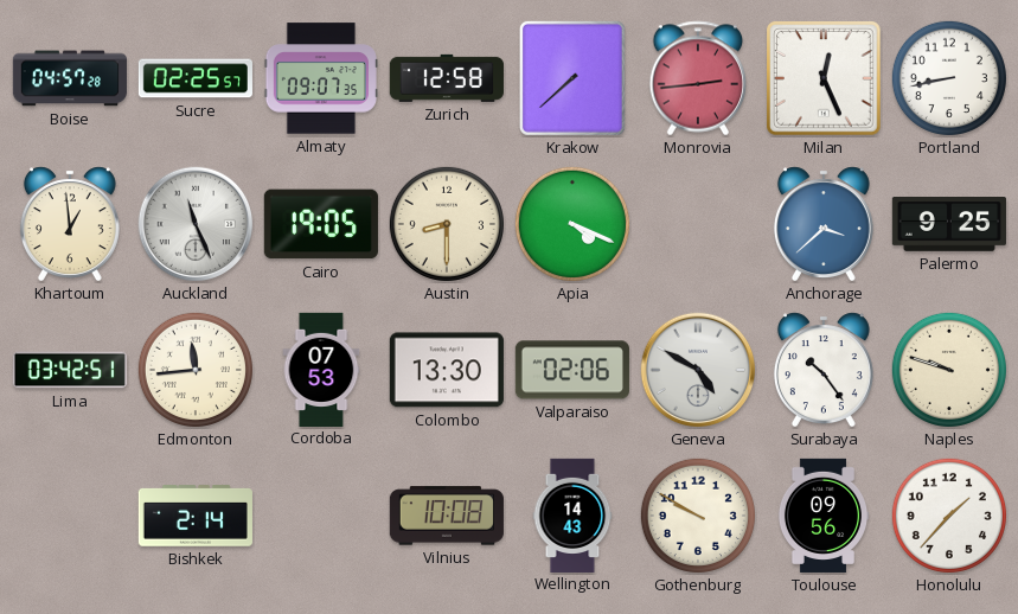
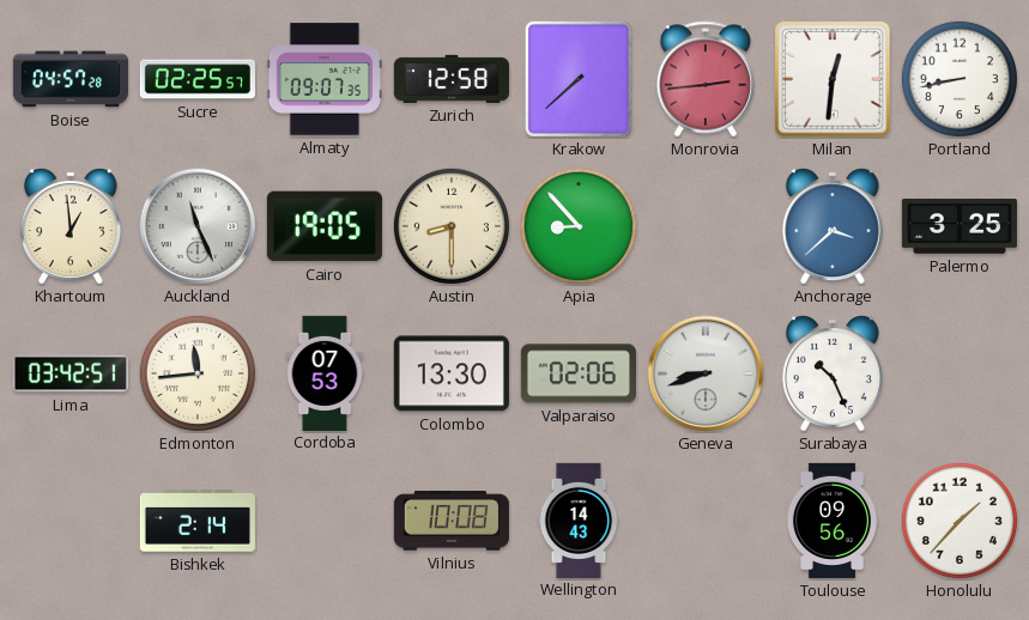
Milan: 12:26 -> 12:31 (834, 80)
Apia: 4:19 -> 8:53 (579, 226)
Palermo: 9:25 -> 3:25 (960, 227)
Geneva: 4:50 -> 8:42 (706, 373)
Surabaya: 10:24 -> 10:26 (833, 373)
Naples: 9:48 -> none (949, 370)
Gothenburg: 9:50 -> none (698, 516)
